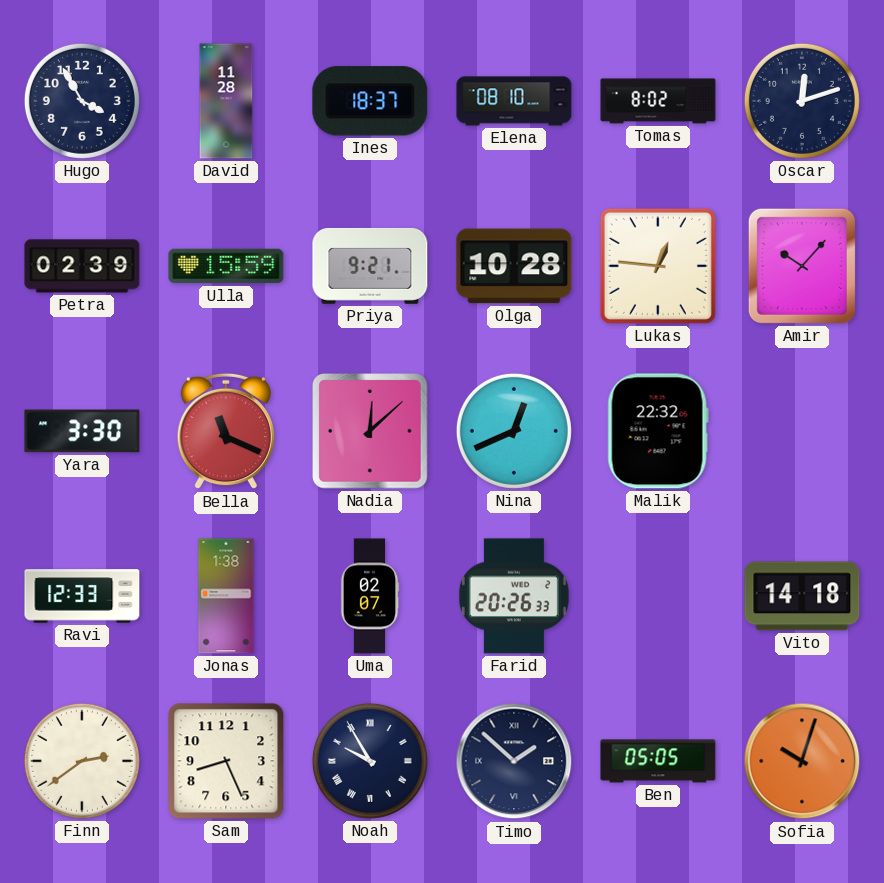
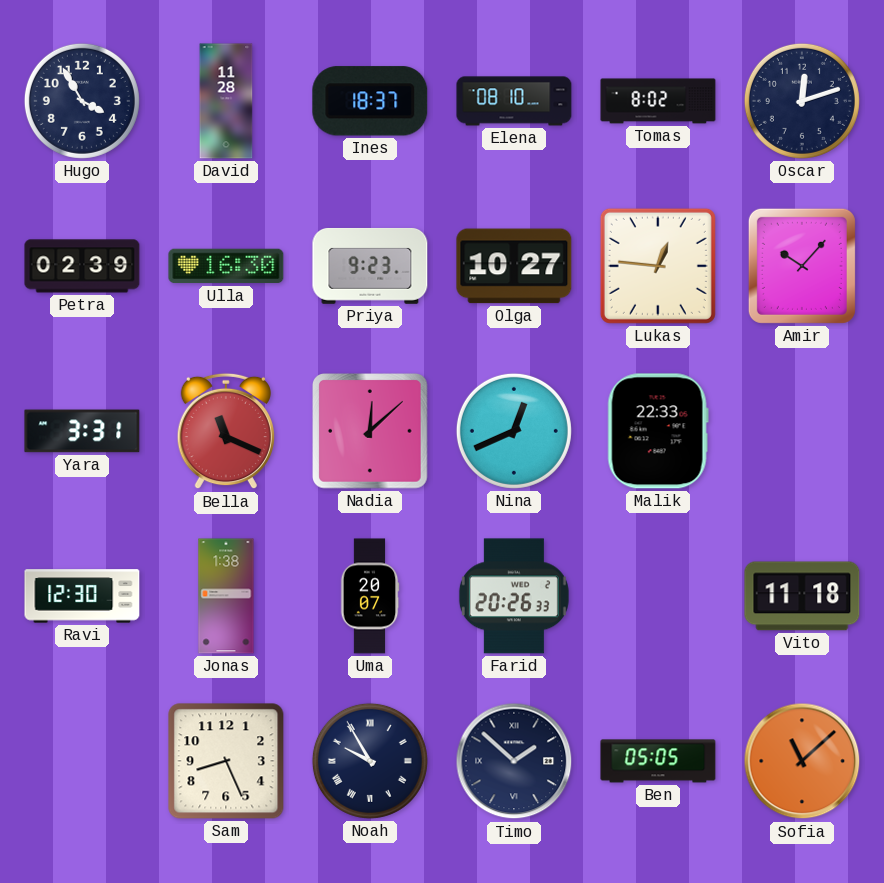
Ulla: 15:59 -> 16:30 (226, 266)
Priya: 9:21 -> 9:23 (370, 266)
Olga: 10:28 -> 10:27 (514, 266)
Yara: 3:30 -> 3:31 (82, 431)
Malik: 22:32 -> 22:33 (658, 431)
Ravi: 12:33 -> 12:30 (82, 596)
Uma: 02:07 -> 20:07 (370, 596)
Vito: 14:18 -> 11:18 (802, 596)
Finn: 2:39 -> none (82, 761)
Sofia: 10:03 -> 11:08 (802, 761)
